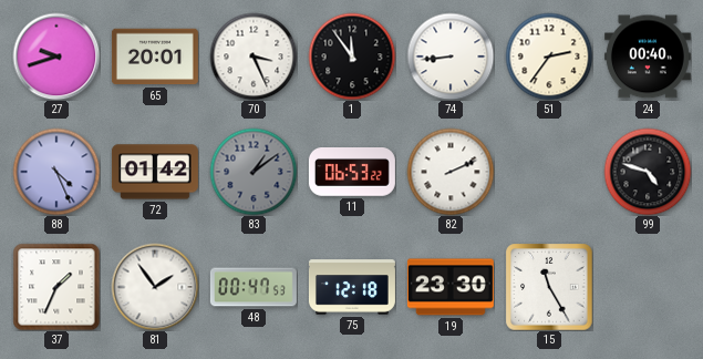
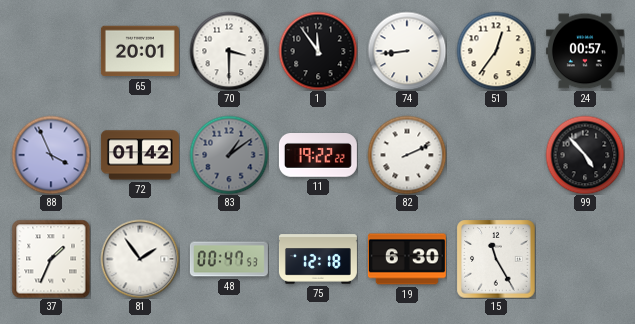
27: 9:42 -> none (56, 57)
70: 3:26 -> 3:30 (229, 51)
51: 2:36 -> 12:36 (496, 51)
24: 00:40 -> 00:57 (585, 51)
88: 4:26 -> 3:56 (51, 155)
11: 06:53 -> 19:22 (318, 155)
99: 4:48 -> 4:53 (585, 155)
19: 23:30 -> 6:30 (407, 259)
